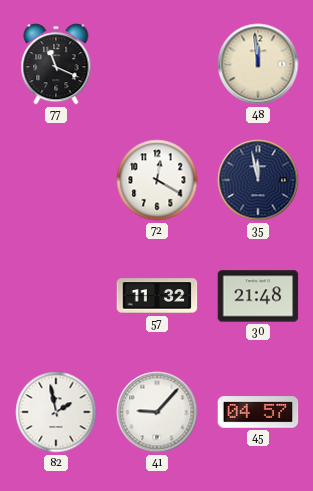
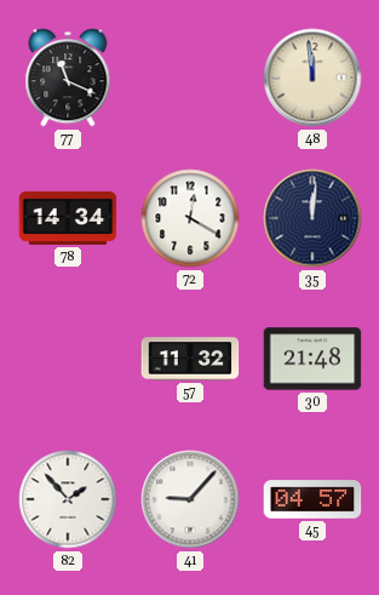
78: none -> 14:34 (68, 218)
35: 11:58 -> 12:01 (312, 218)
82: 1:58 -> 1:53 (68, 499)
